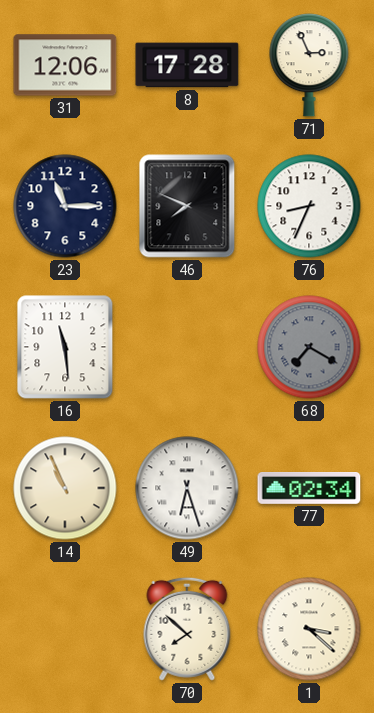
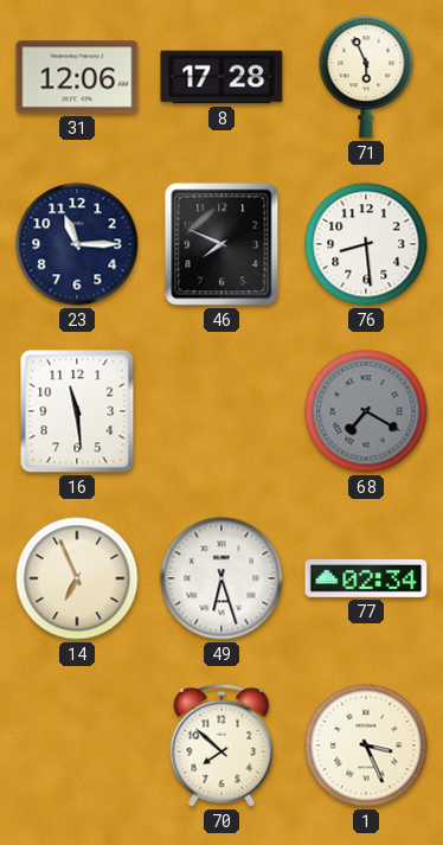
71: 2:56 -> 5:56 (366, 77)
76: 8:34 -> 8:29 (366, 244)
14: 10:56 -> 6:56 (77, 578)
1: 3:22 -> 3:26 (366, 745)
